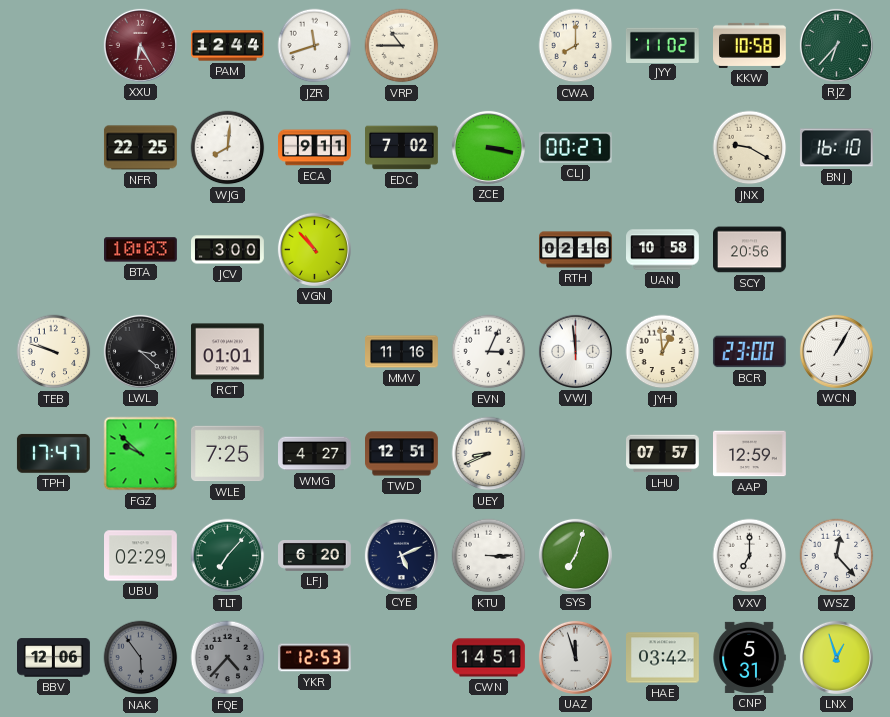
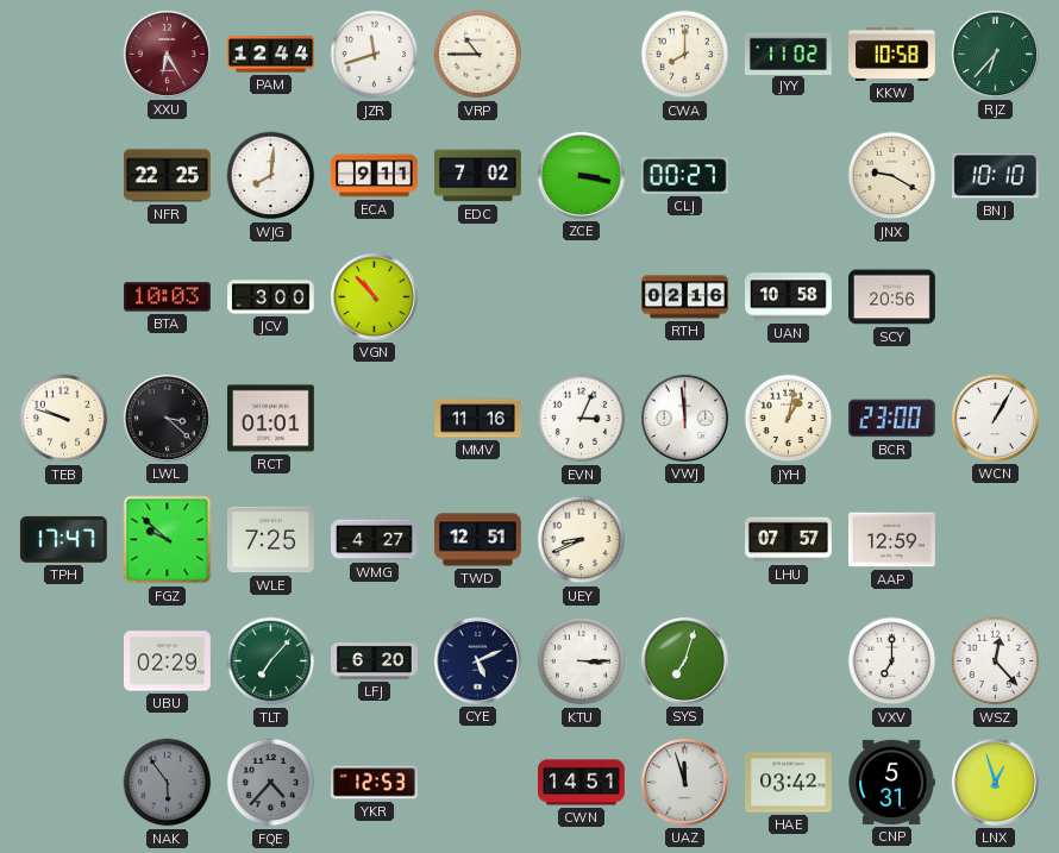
BNJ: 16:10 -> 10:10 (995, 176)
JYH: 12:59 -> 1:02 (789, 419)
BBV: 12:06 -> none (54, 658)
